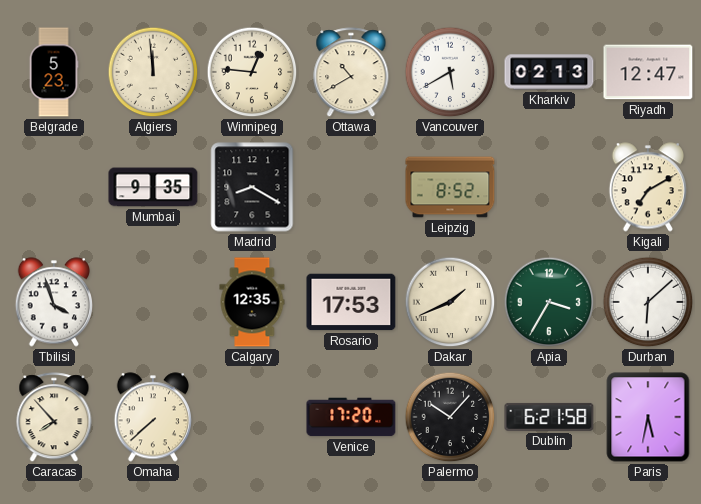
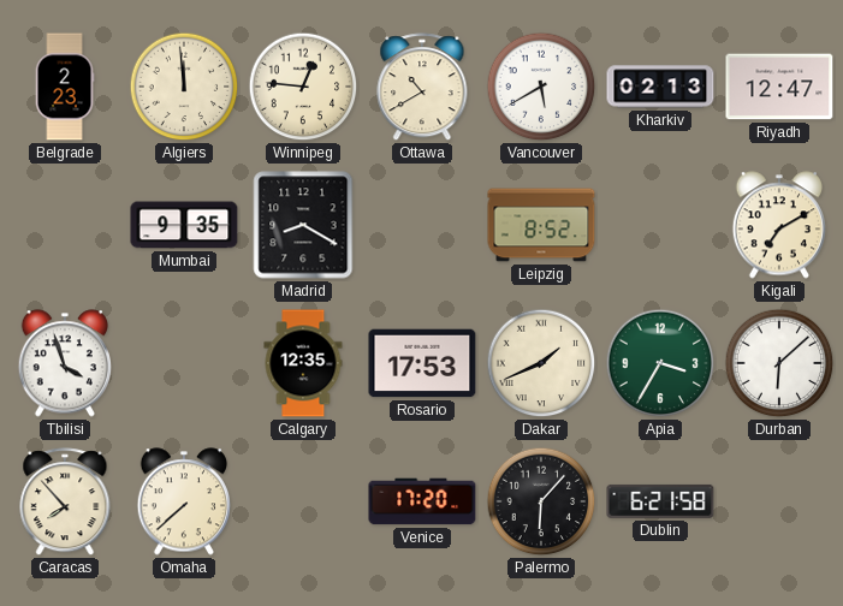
Belgrade: 5:23 -> 2:23 (65, 87)
Palermo: 10:07 -> 6:07 (541, 501)
Paris: 5:32 -> none (648, 417)
